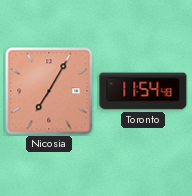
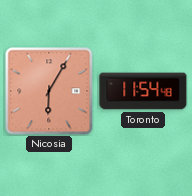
Nicosia: 7:05 -> 6:05 (49, 91)
